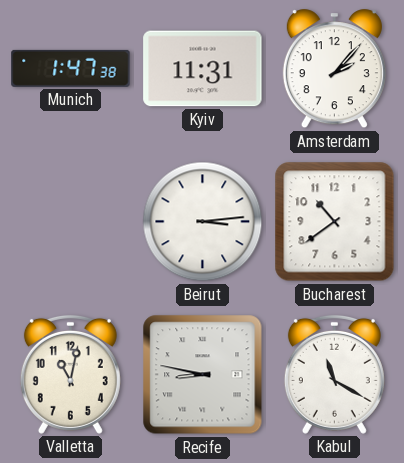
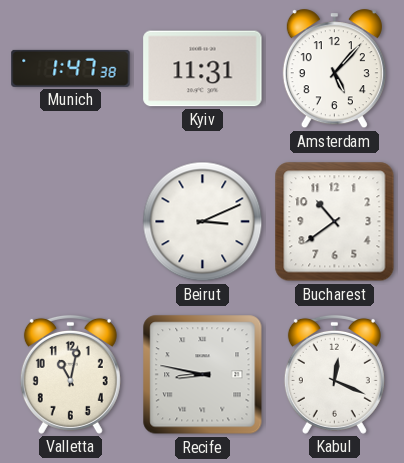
Amsterdam: 2:07 -> 5:07 (334, 69)
Beirut: 3:14 -> 3:11 (203, 222)
Kabul: 11:20 -> 12:19 (334, 374)
